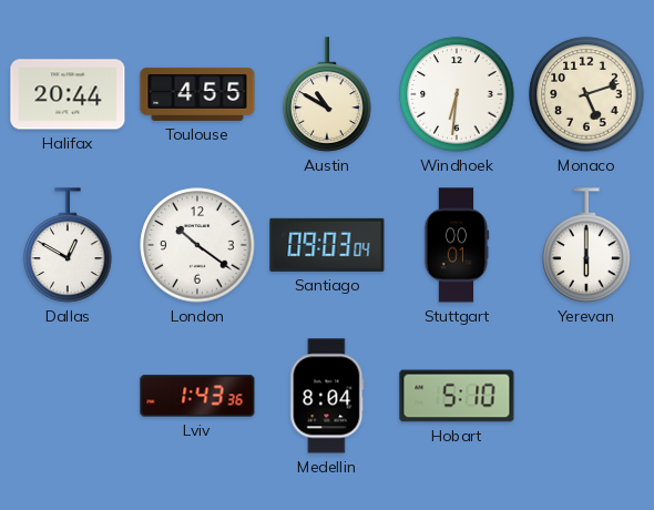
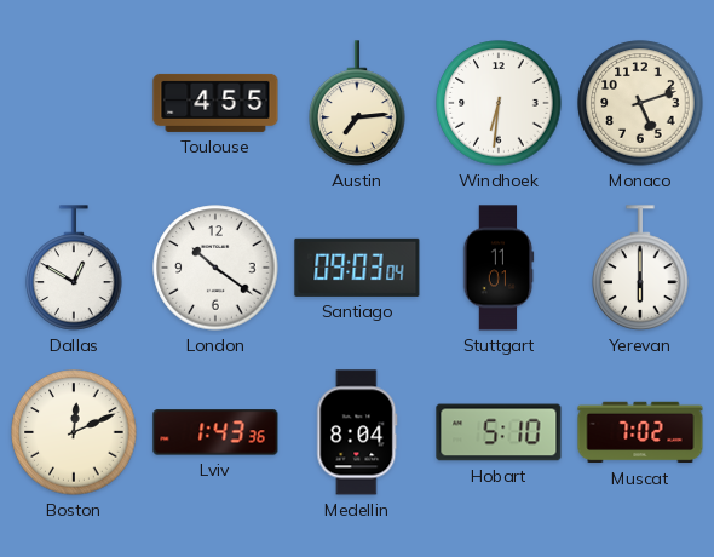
Halifax: 20:44 -> none (68, 94)
Austin: 10:50 -> 7:14 (357, 103)
Stuttgart: 00:01 -> 11:01 (499, 268)
Boston: none -> 12:11 (74, 432)
Muscat: none -> 7:02 (640, 432)
